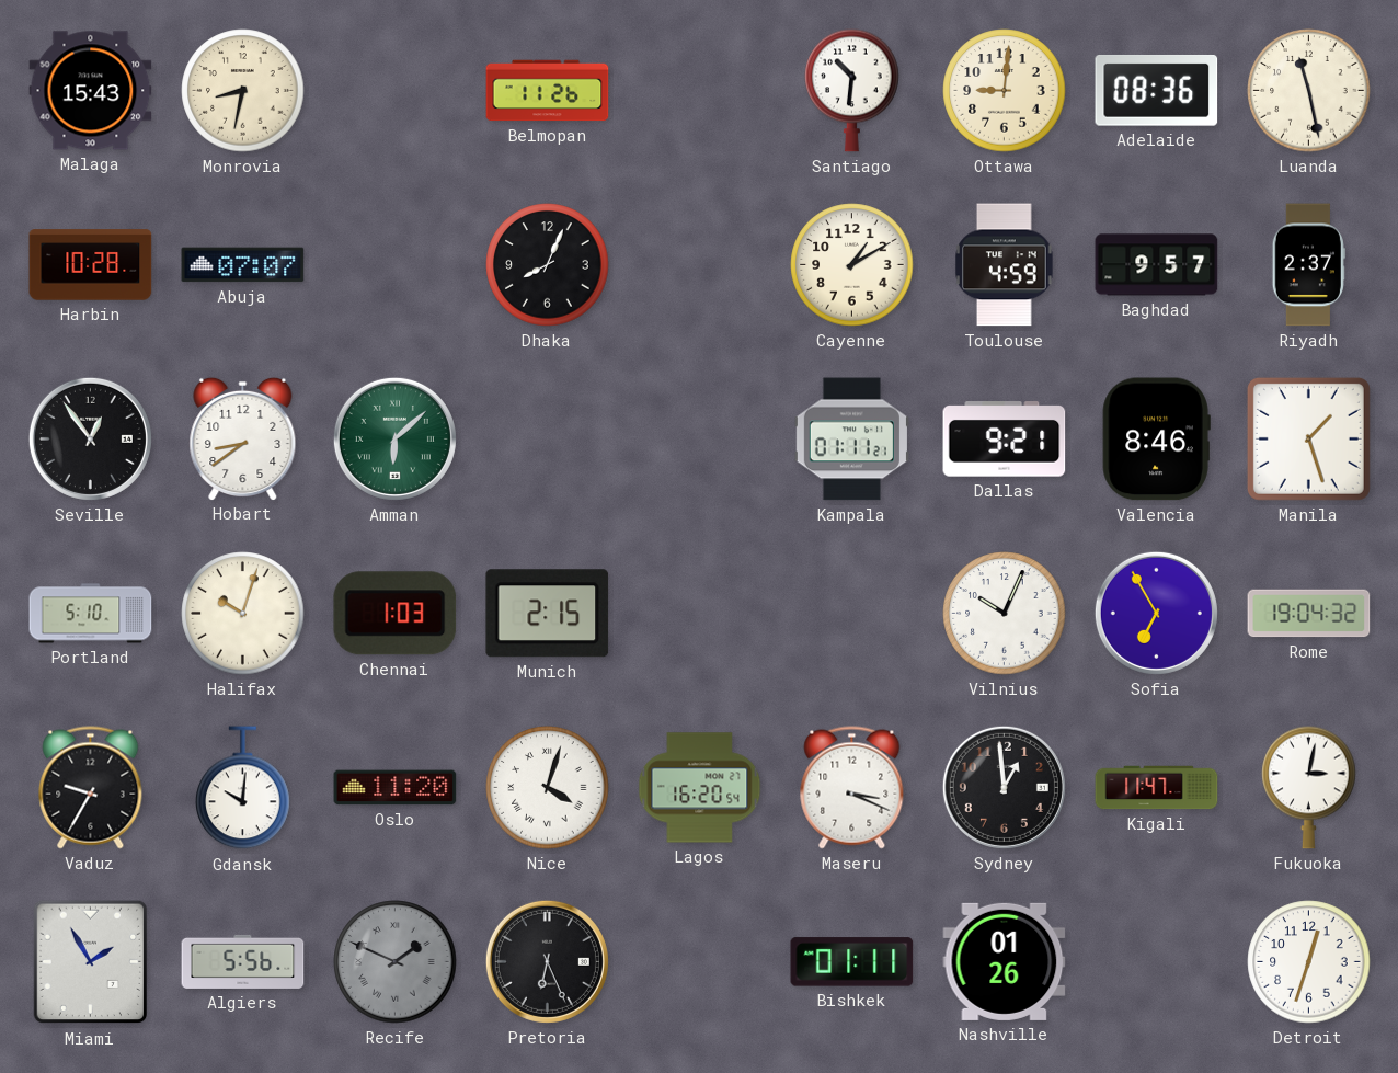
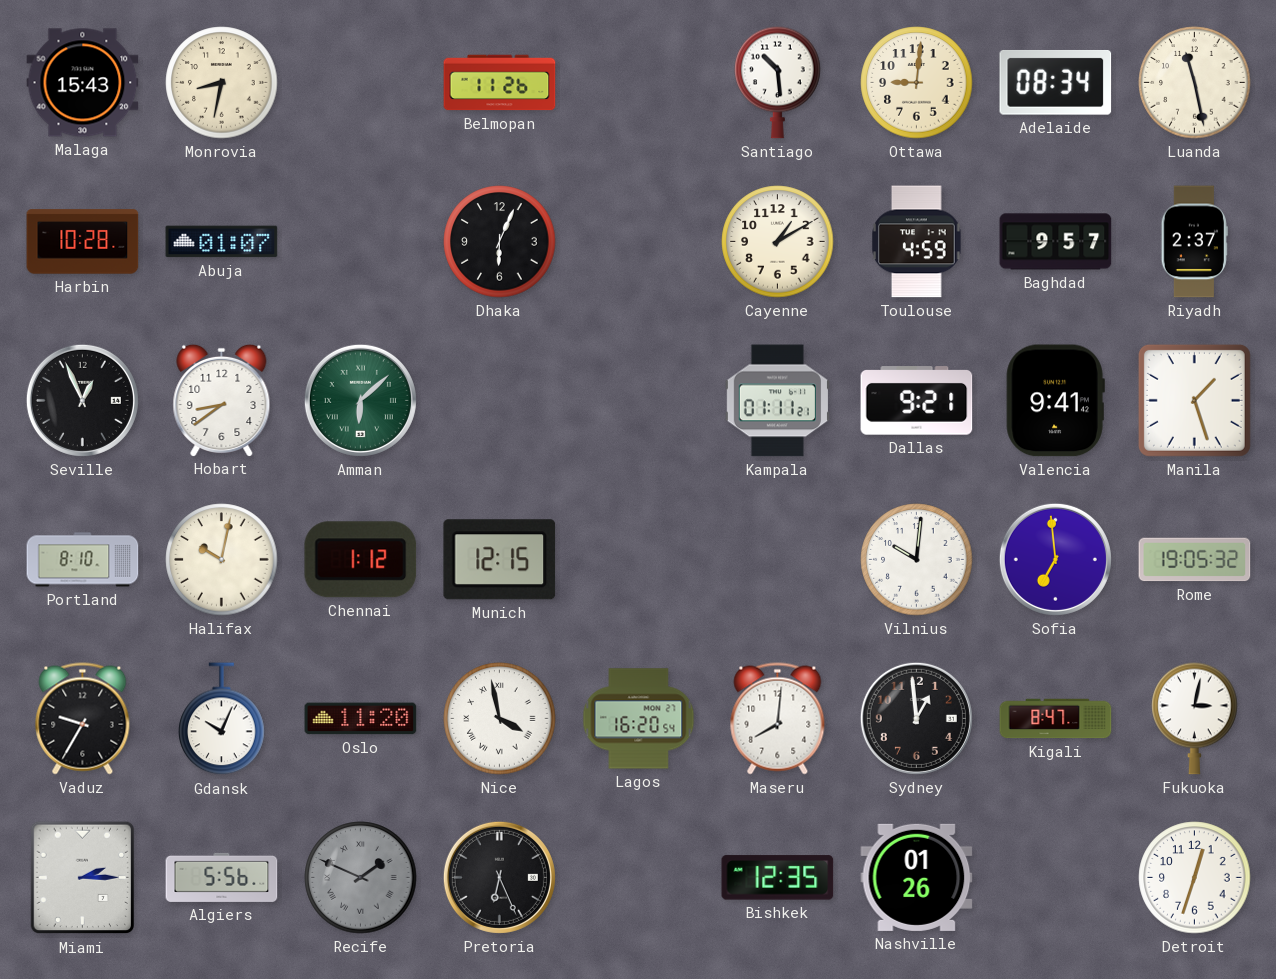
Santiago: 10:31 -> 10:29 (778, 82)
Adelaide: 08:36 -> 08:34 (1056, 83)
Abuja: 07:07 -> 01:07 (222, 242)
Dhaka: 8:04 -> 6:04 (500, 242)
Seville: 12:54 -> 12:56 (82, 400)
Valencia: 8:46 -> 9:41 (1055, 401)
Portland: 5:10 -> 8:10 (83, 560)
Halifax: 10:03 -> 10:02 (222, 560)
Chennai: 1:03 -> 1:12 (361, 560)
Munich: 2:15 -> 12:15 (500, 560)
Vilnius: 10:04 -> 10:01 (917, 560)
Sofia: 6:55 -> 6:59 (1055, 559)
Rome: 19:04 -> 19:05 (1195, 560)
Gdansk: 10:01 -> 10:04 (222, 719)
Nice: 4:03 -> 3:58 (500, 719)
Maseru: 3:19 -> 8:01 (778, 719)
Kigali: 11:47 -> 8:47 (1056, 719)
Miami: 1:55 -> 2:15 (83, 878)
Bishkek: 01:11 -> 12:35 (778, 878)
